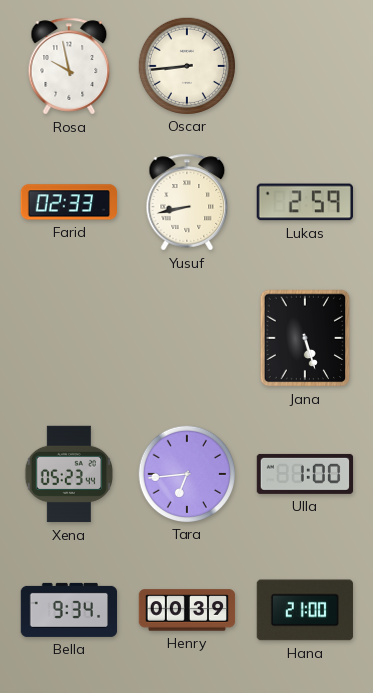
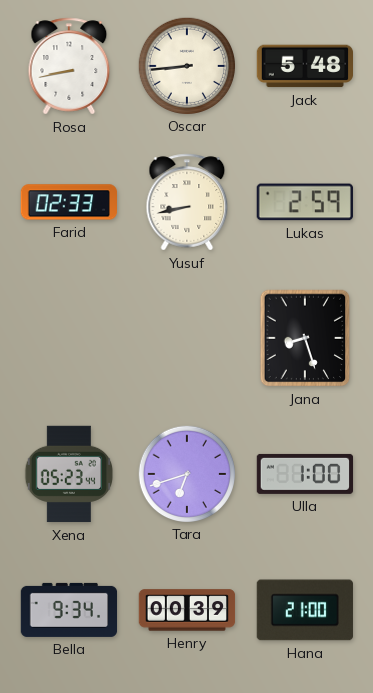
Rosa: 9:58 -> 8:43 (69, 66)
Jack: none -> 5:48 (304, 66)
Jana: 5:27 -> 8:27 (305, 338)
Tara: 6:44 -> 6:42 (186, 473)
